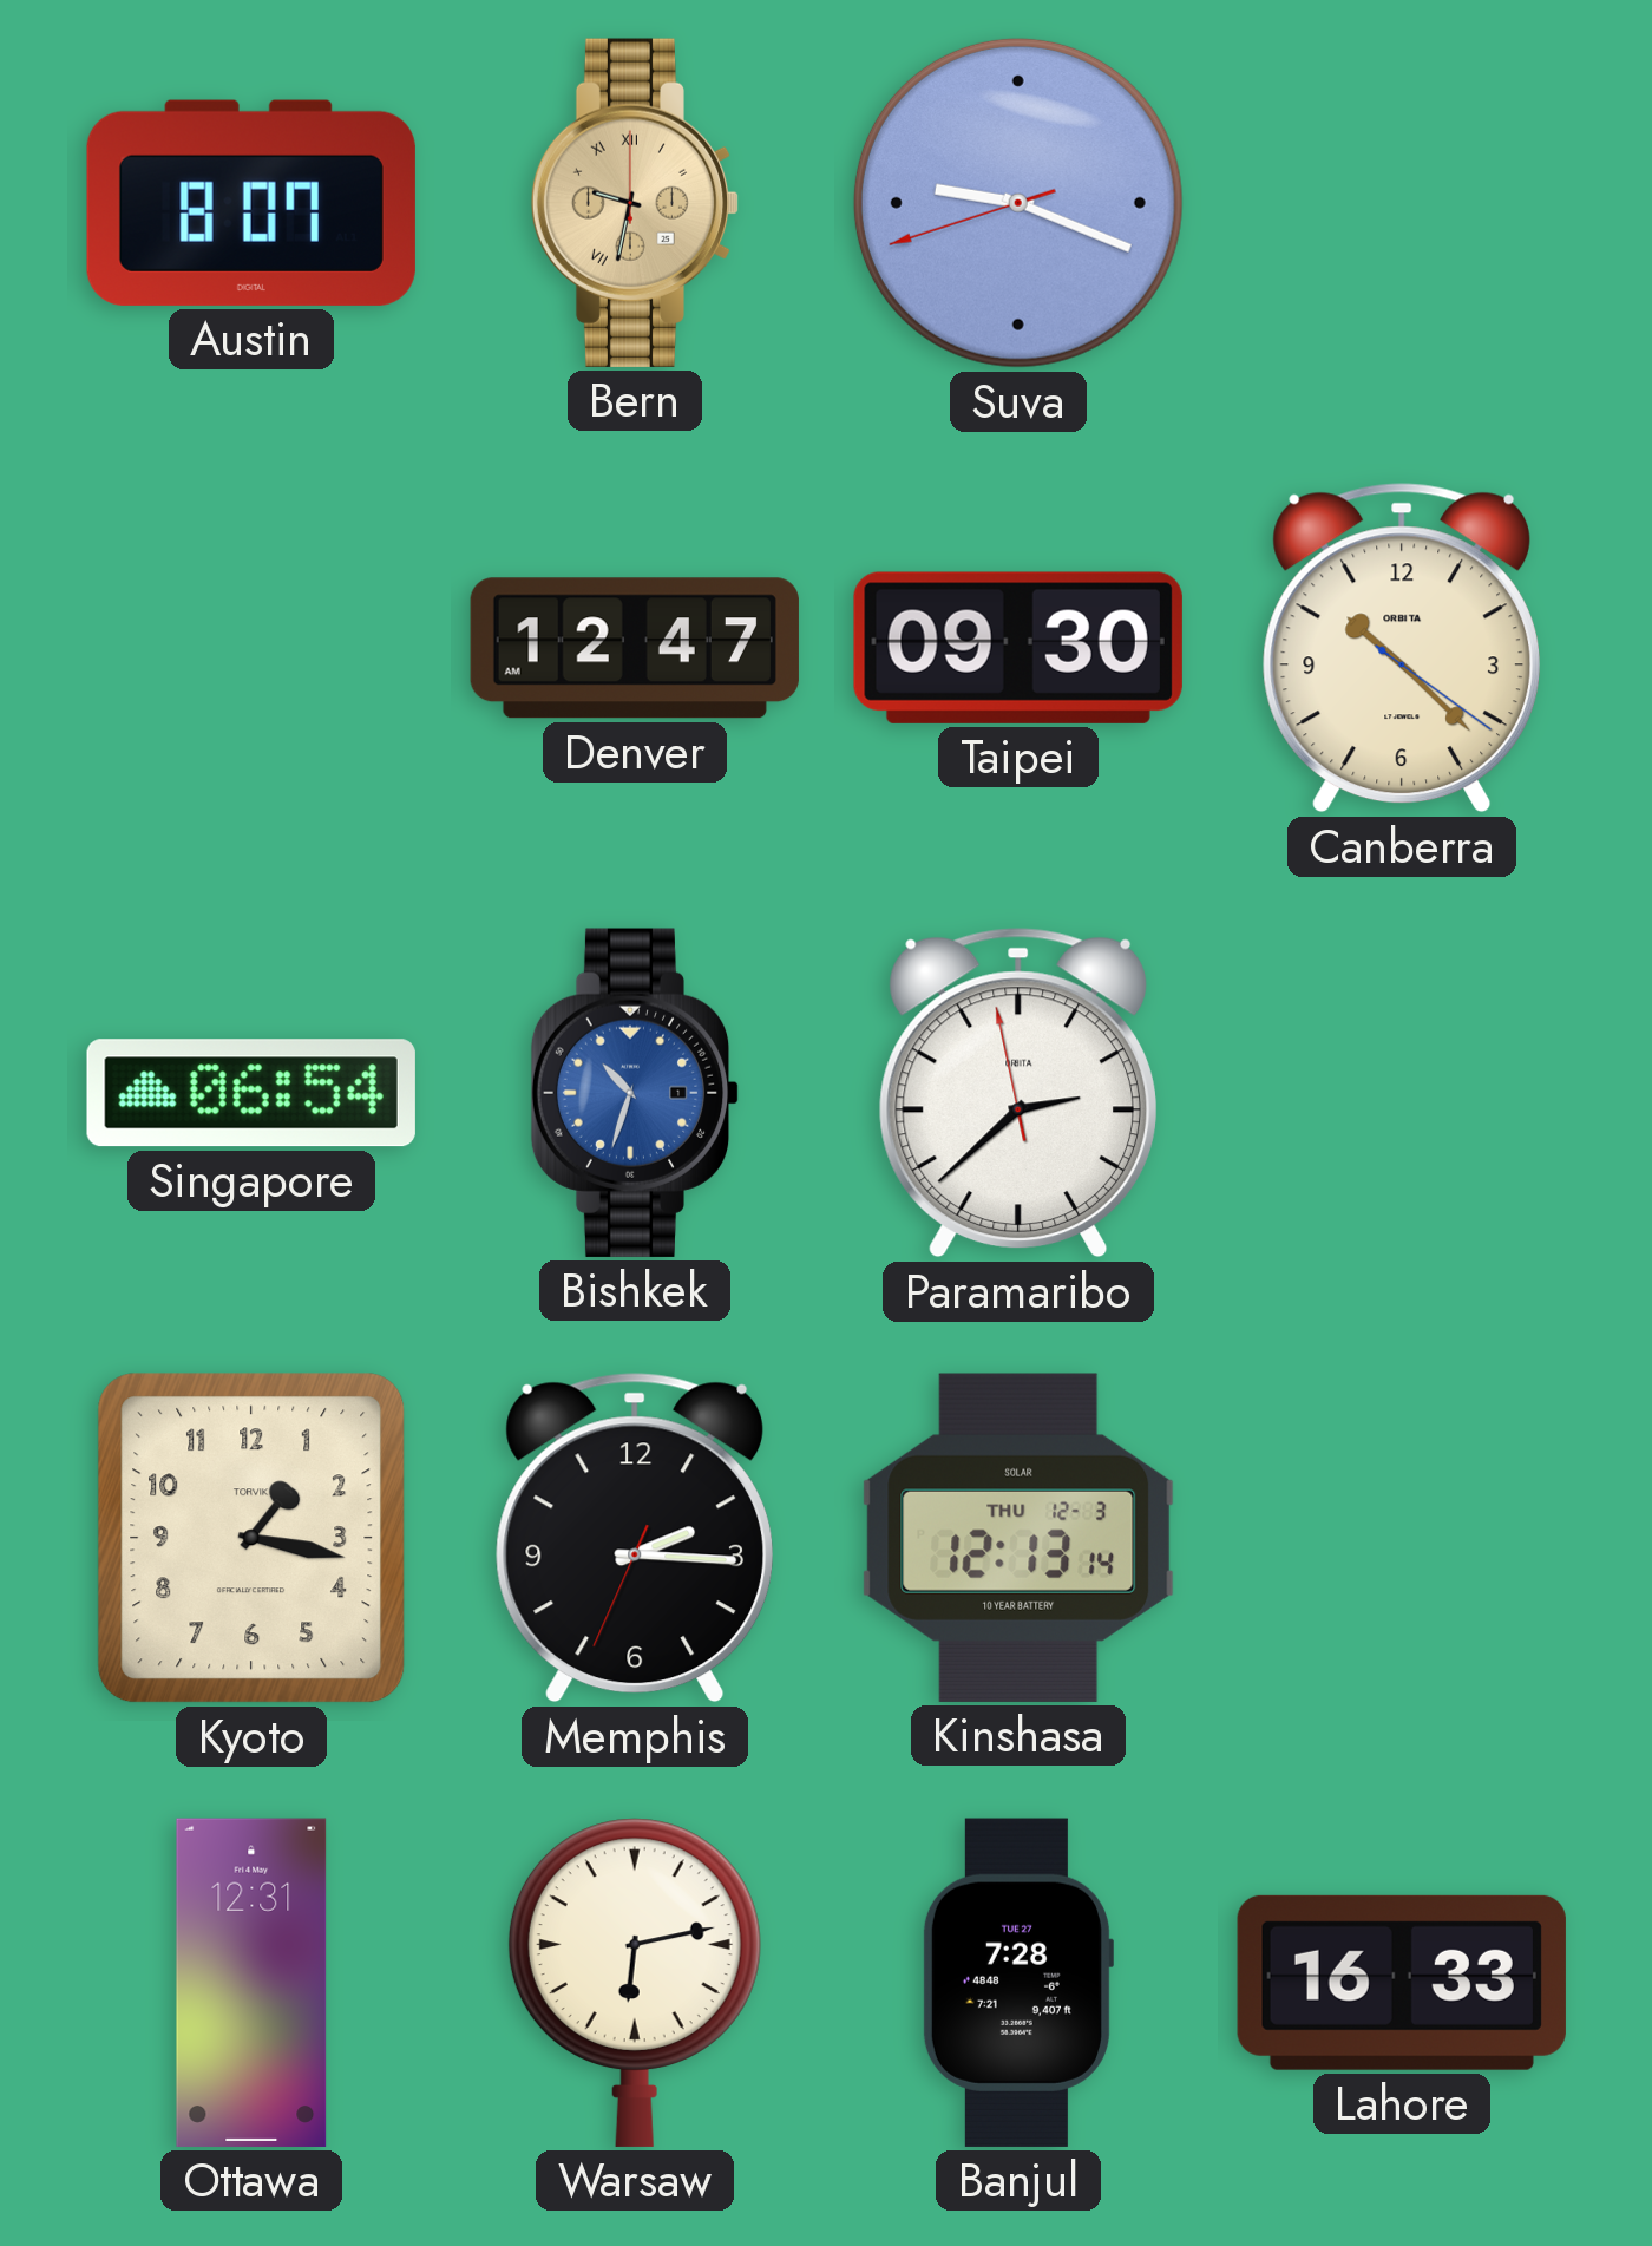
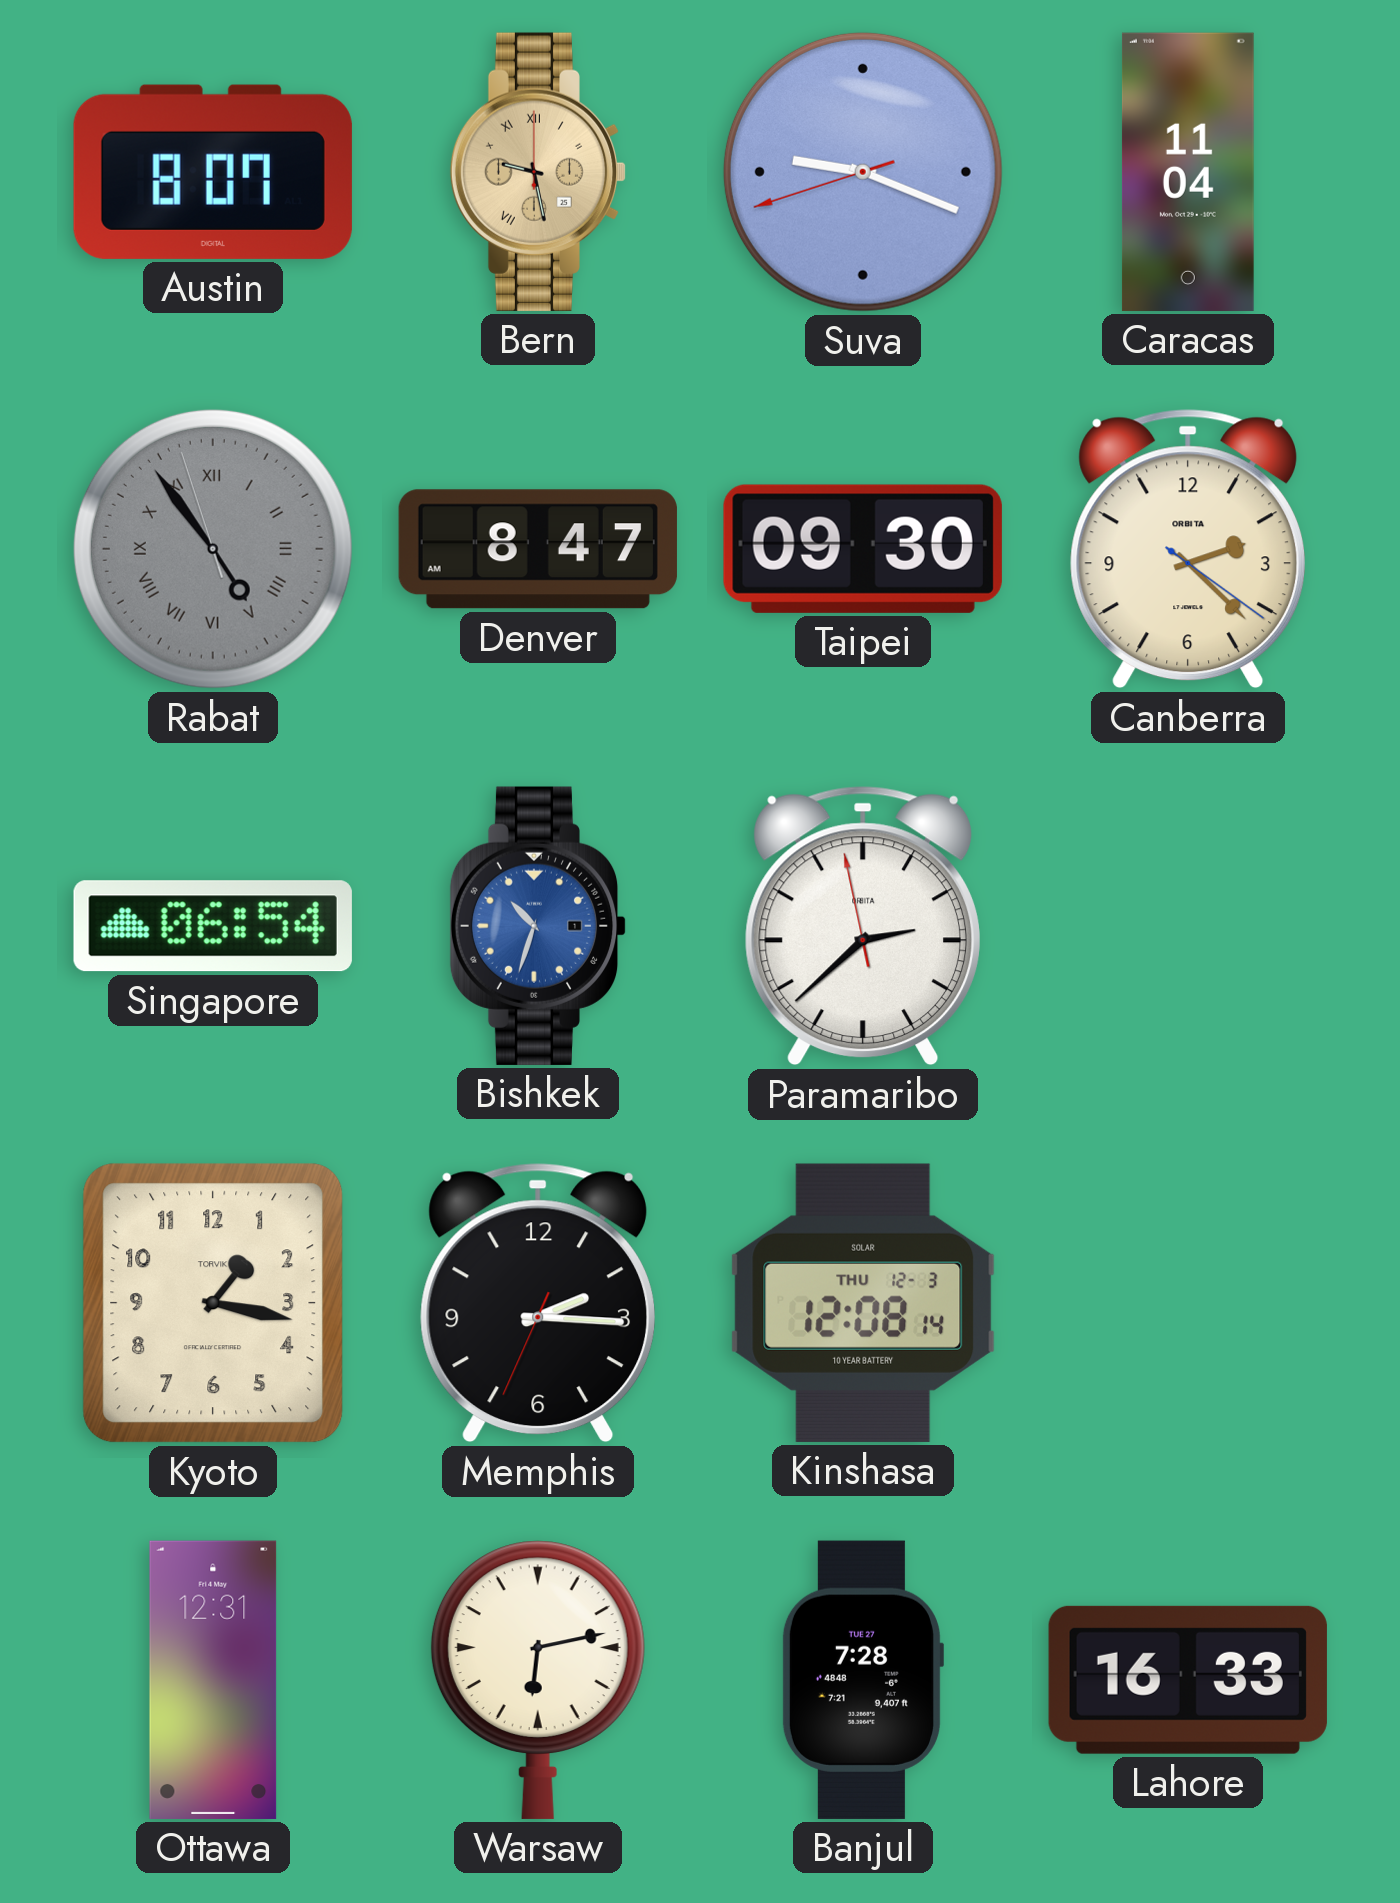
Bern: 9:32 -> 9:28 (538, 172)
Caracas: none -> 11:04 (1188, 172)
Rabat: none -> 4:53 (213, 549)
Denver: 12:47 -> 8:47 (538, 549)
Canberra: 10:22 -> 2:22 (1187, 549)
Kinshasa: 12:13 -> 12:08 (863, 1303)
